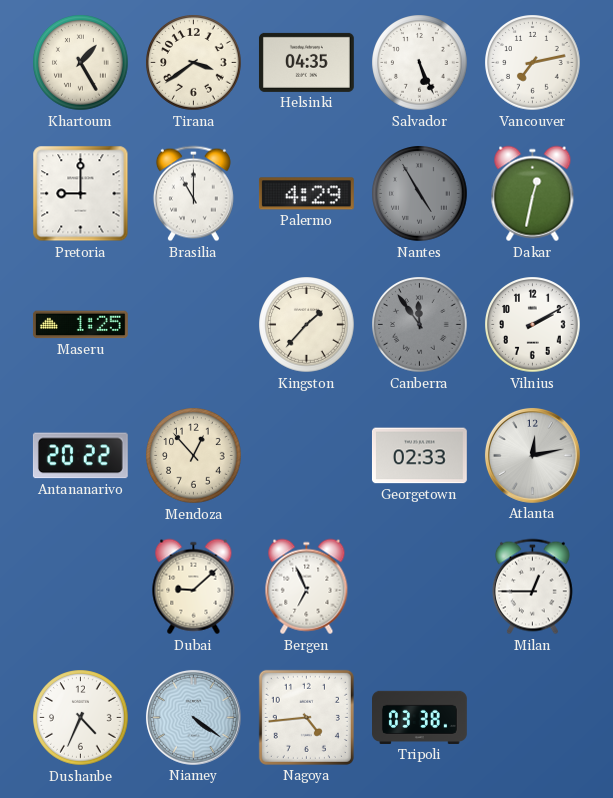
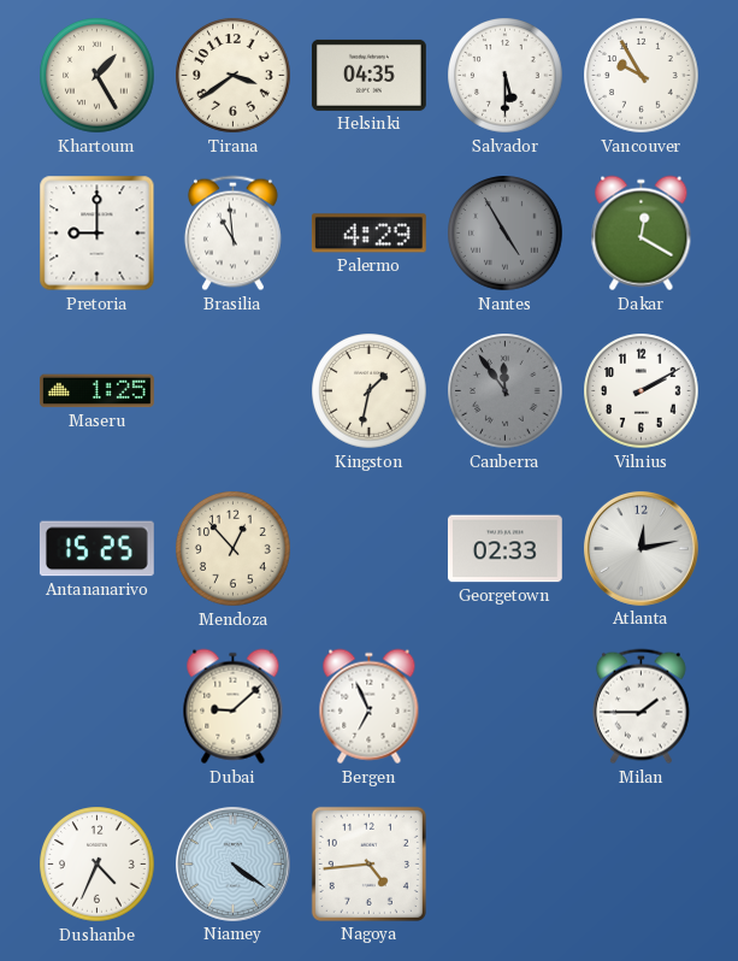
Salvador: 5:26 -> 5:30 (506, 76)
Vancouver: 7:13 -> 9:55 (642, 76)
Brasilia: 11:00 -> 10:59 (232, 234)
Dakar: 12:32 -> 12:20 (642, 234)
Kingston: 1:37 -> 1:32 (370, 391)
Antananarivo: 20:22 -> 15:25 (96, 549)
Milan: 12:45 -> 1:45 (640, 707)
Tripoli: 03:38 -> none (420, 717)
